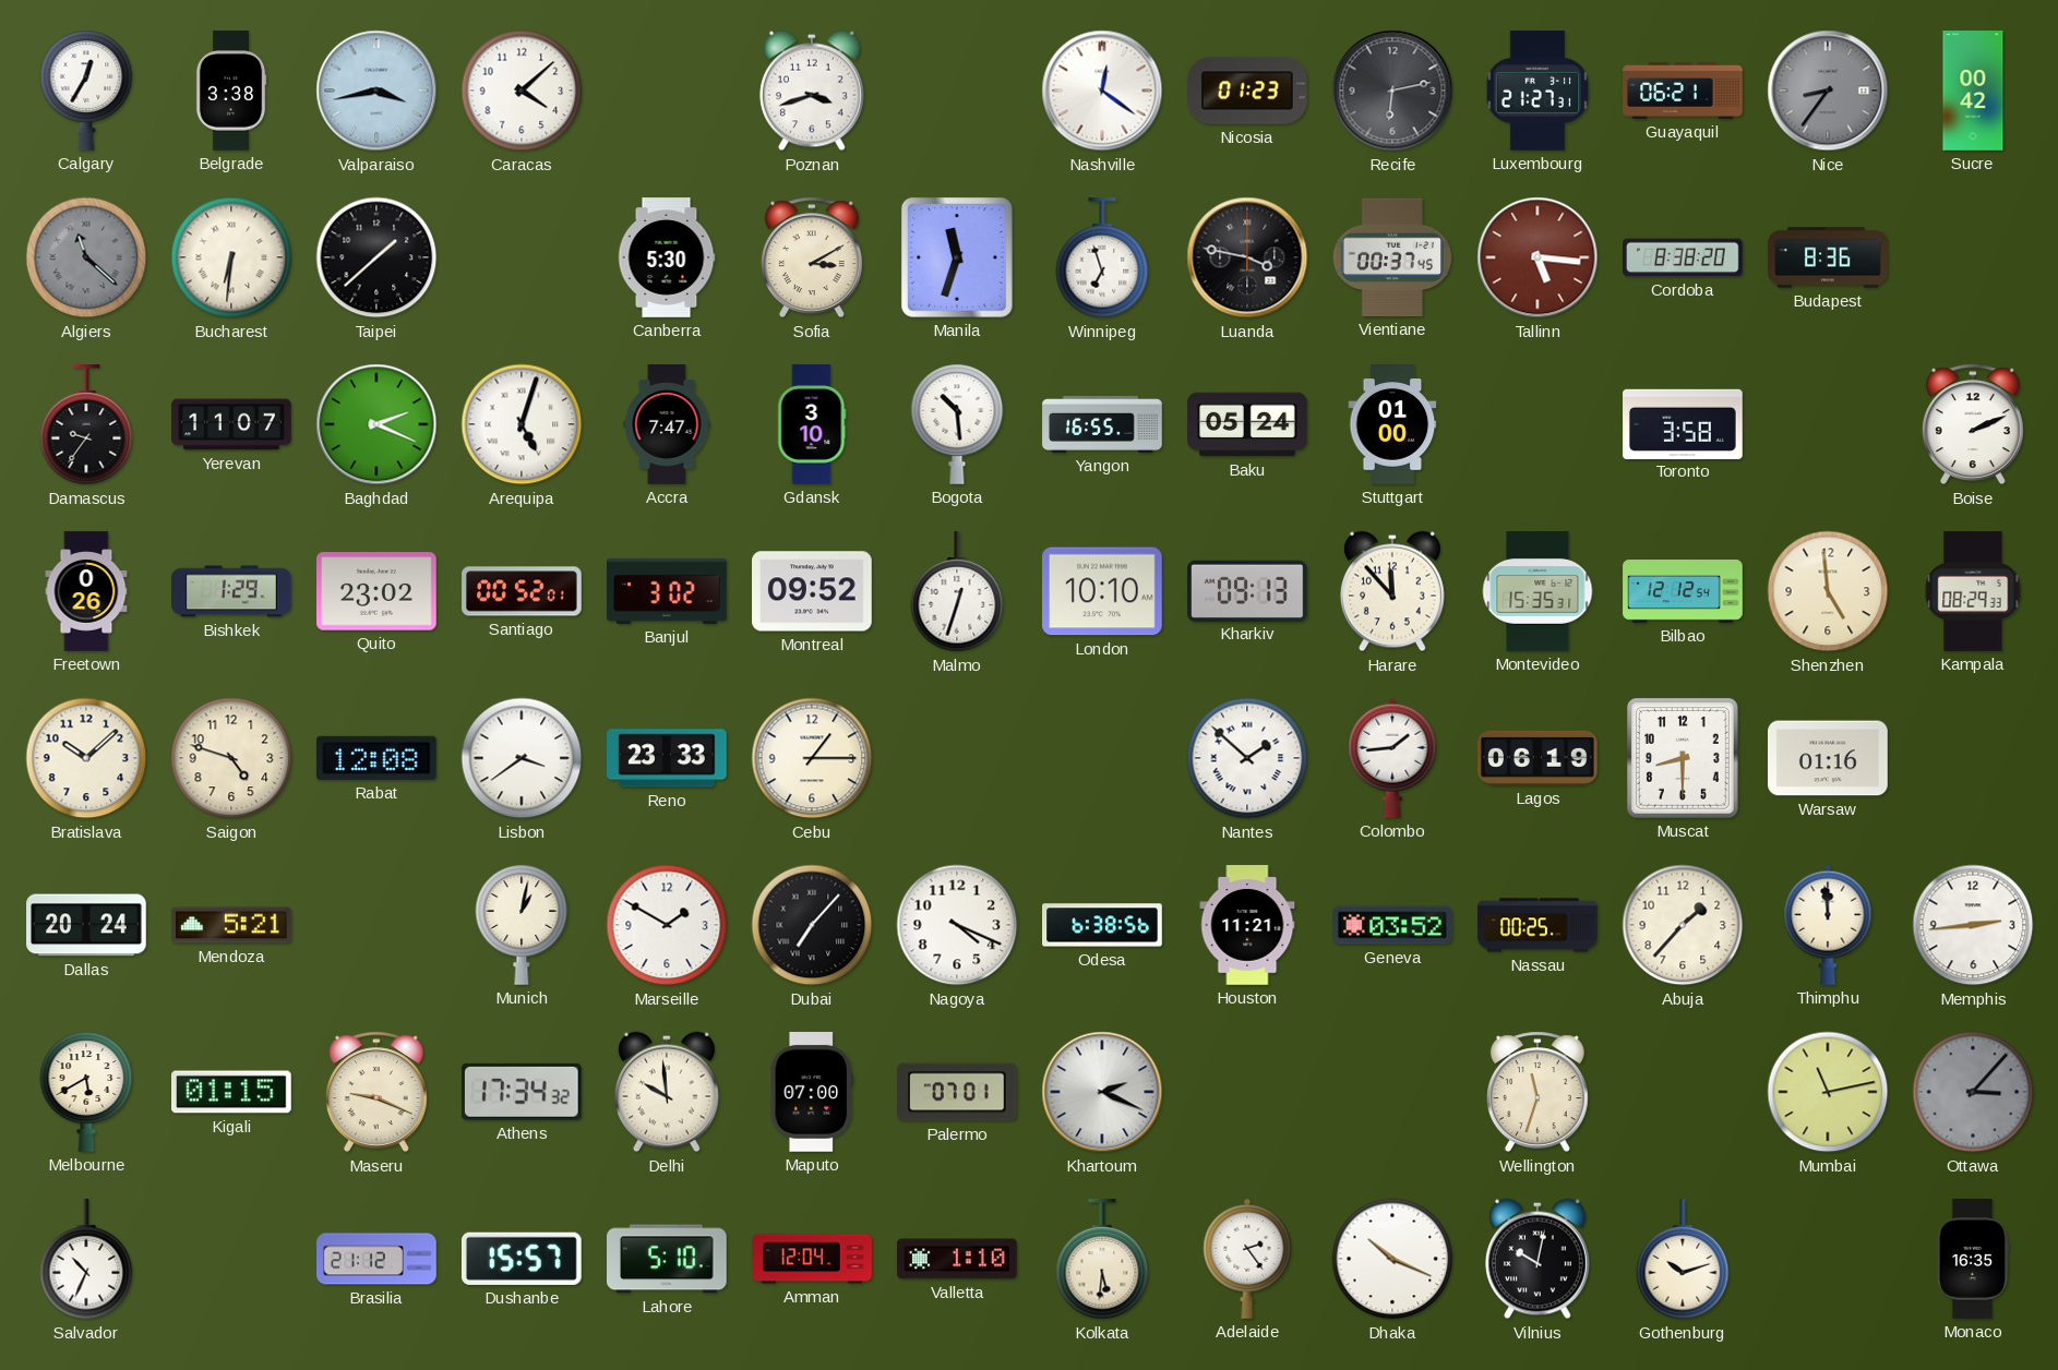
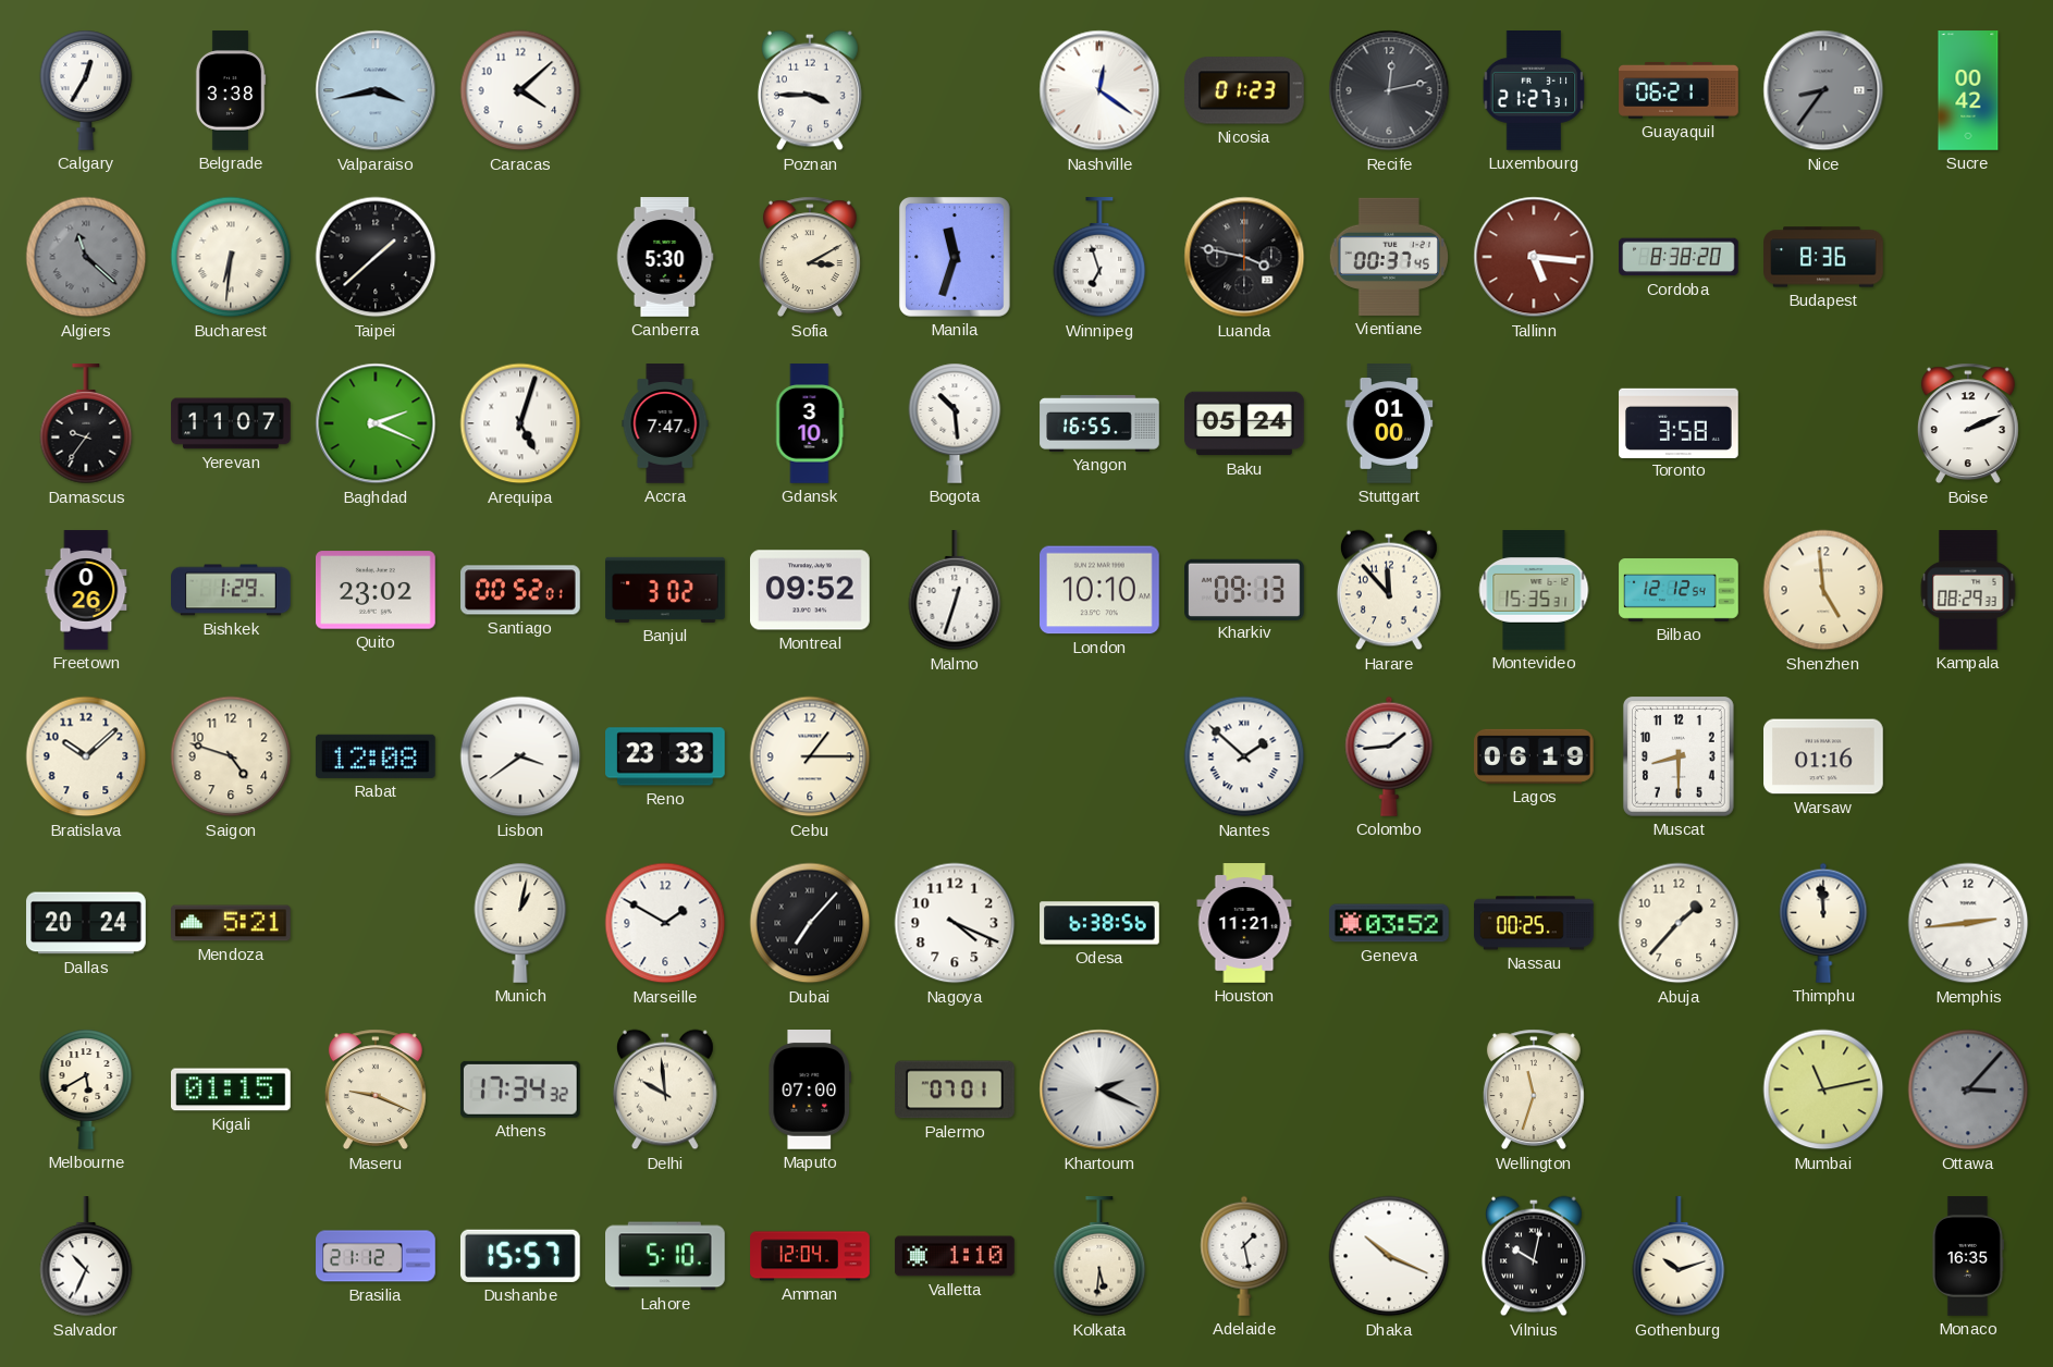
Poznan: 3:42 -> 3:45 (810, 90)
Recife: 6:13 -> 12:13 (1389, 90)
Adelaide: 2:24 -> 1:28 (1244, 1256)
